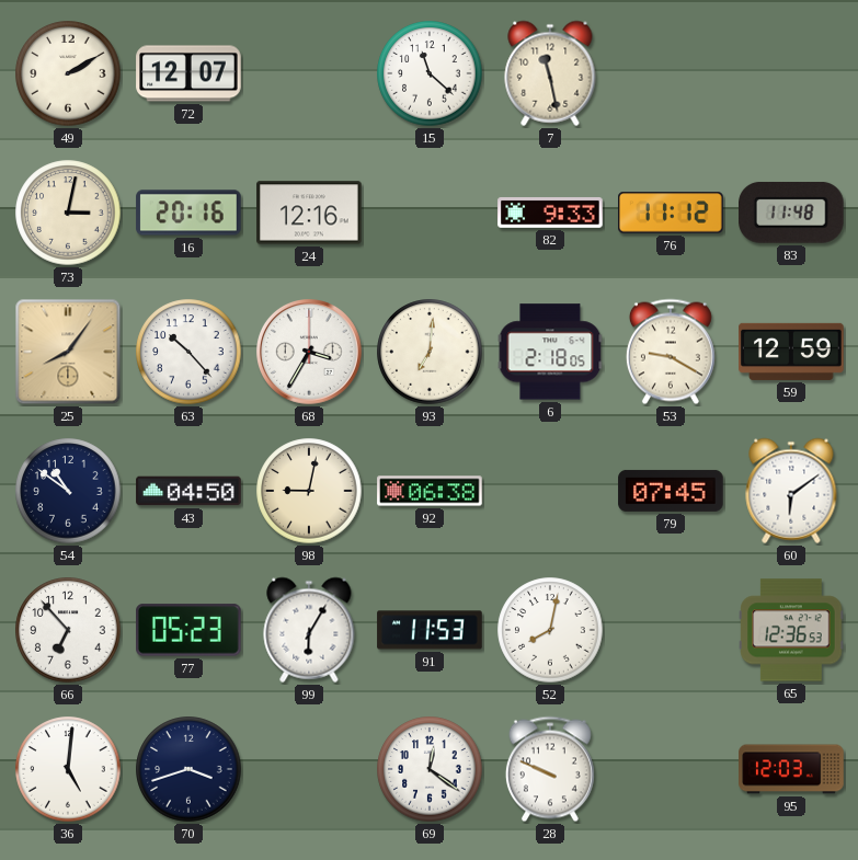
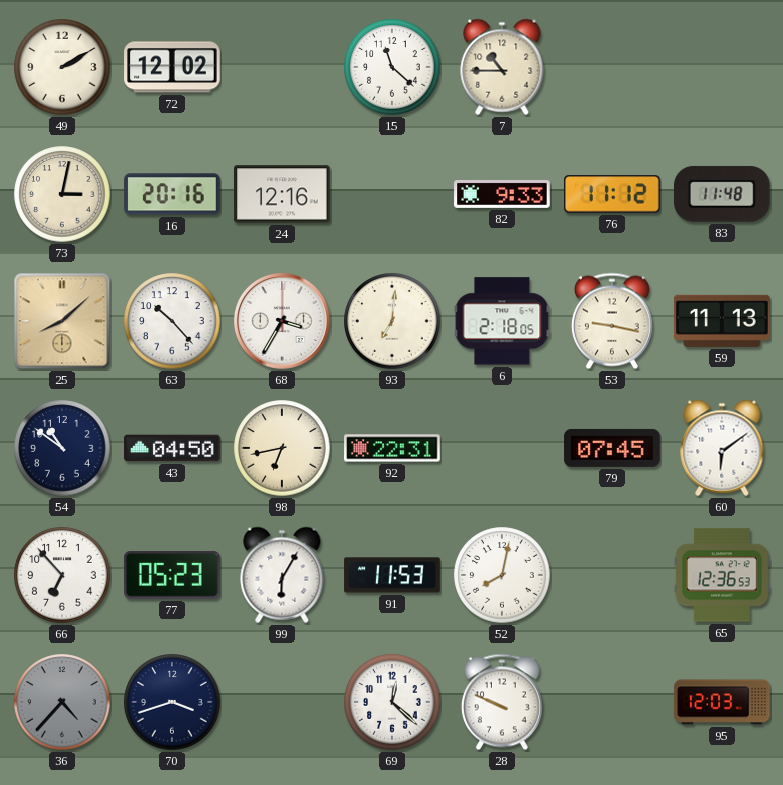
72: 12:07 -> 12:02 (172, 67)
7: 11:28 -> 10:45 (502, 67)
25: 8:06 -> 8:08 (62, 321)
53: 9:20 -> 9:17 (612, 321)
59: 12:59 -> 11:13 (722, 321)
98: 9:02 -> 6:43 (282, 448)
92: 06:38 -> 22:31 (392, 448)
36: 5:01 -> 4:37 (62, 702)
36 dial: white -> grey (62, 702)
69: 12:21 -> 12:22 (392, 702)
